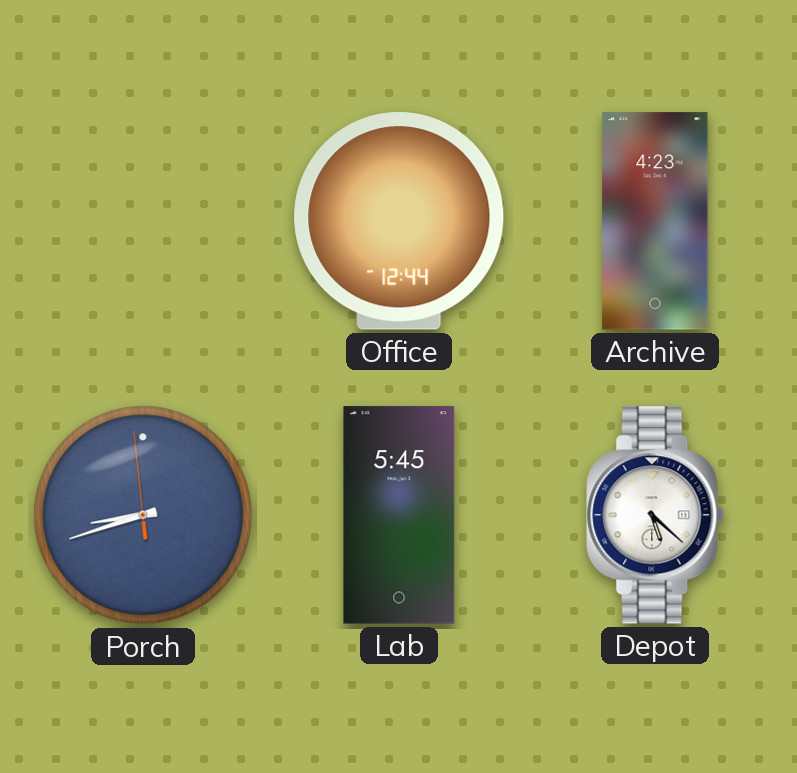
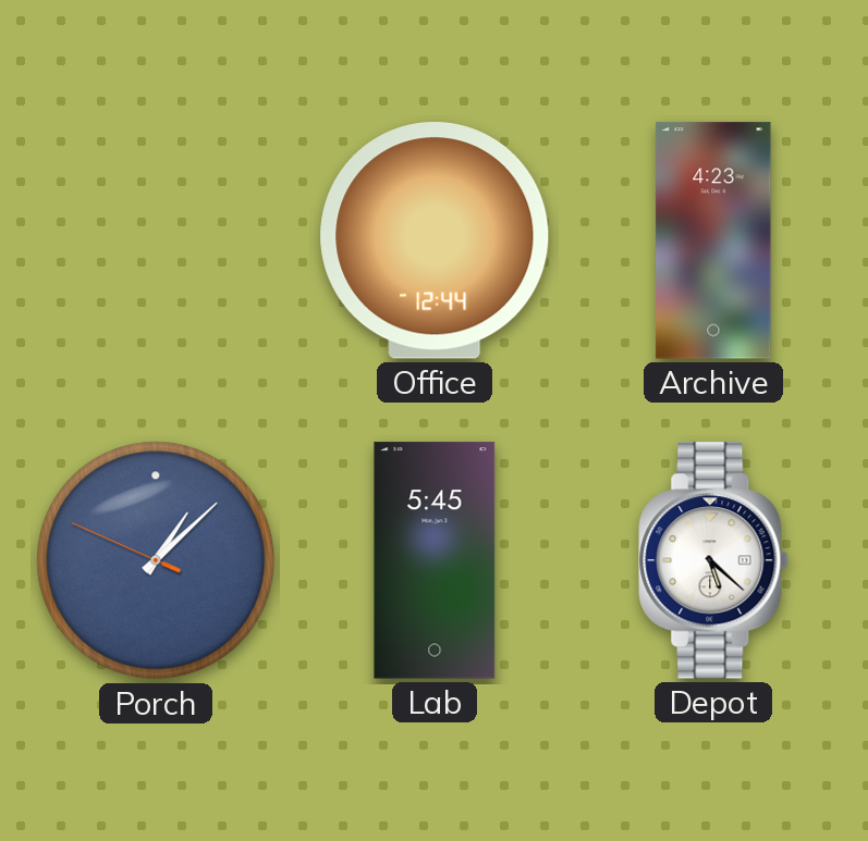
Porch: 8:41 -> 1:07 (156, 560)
